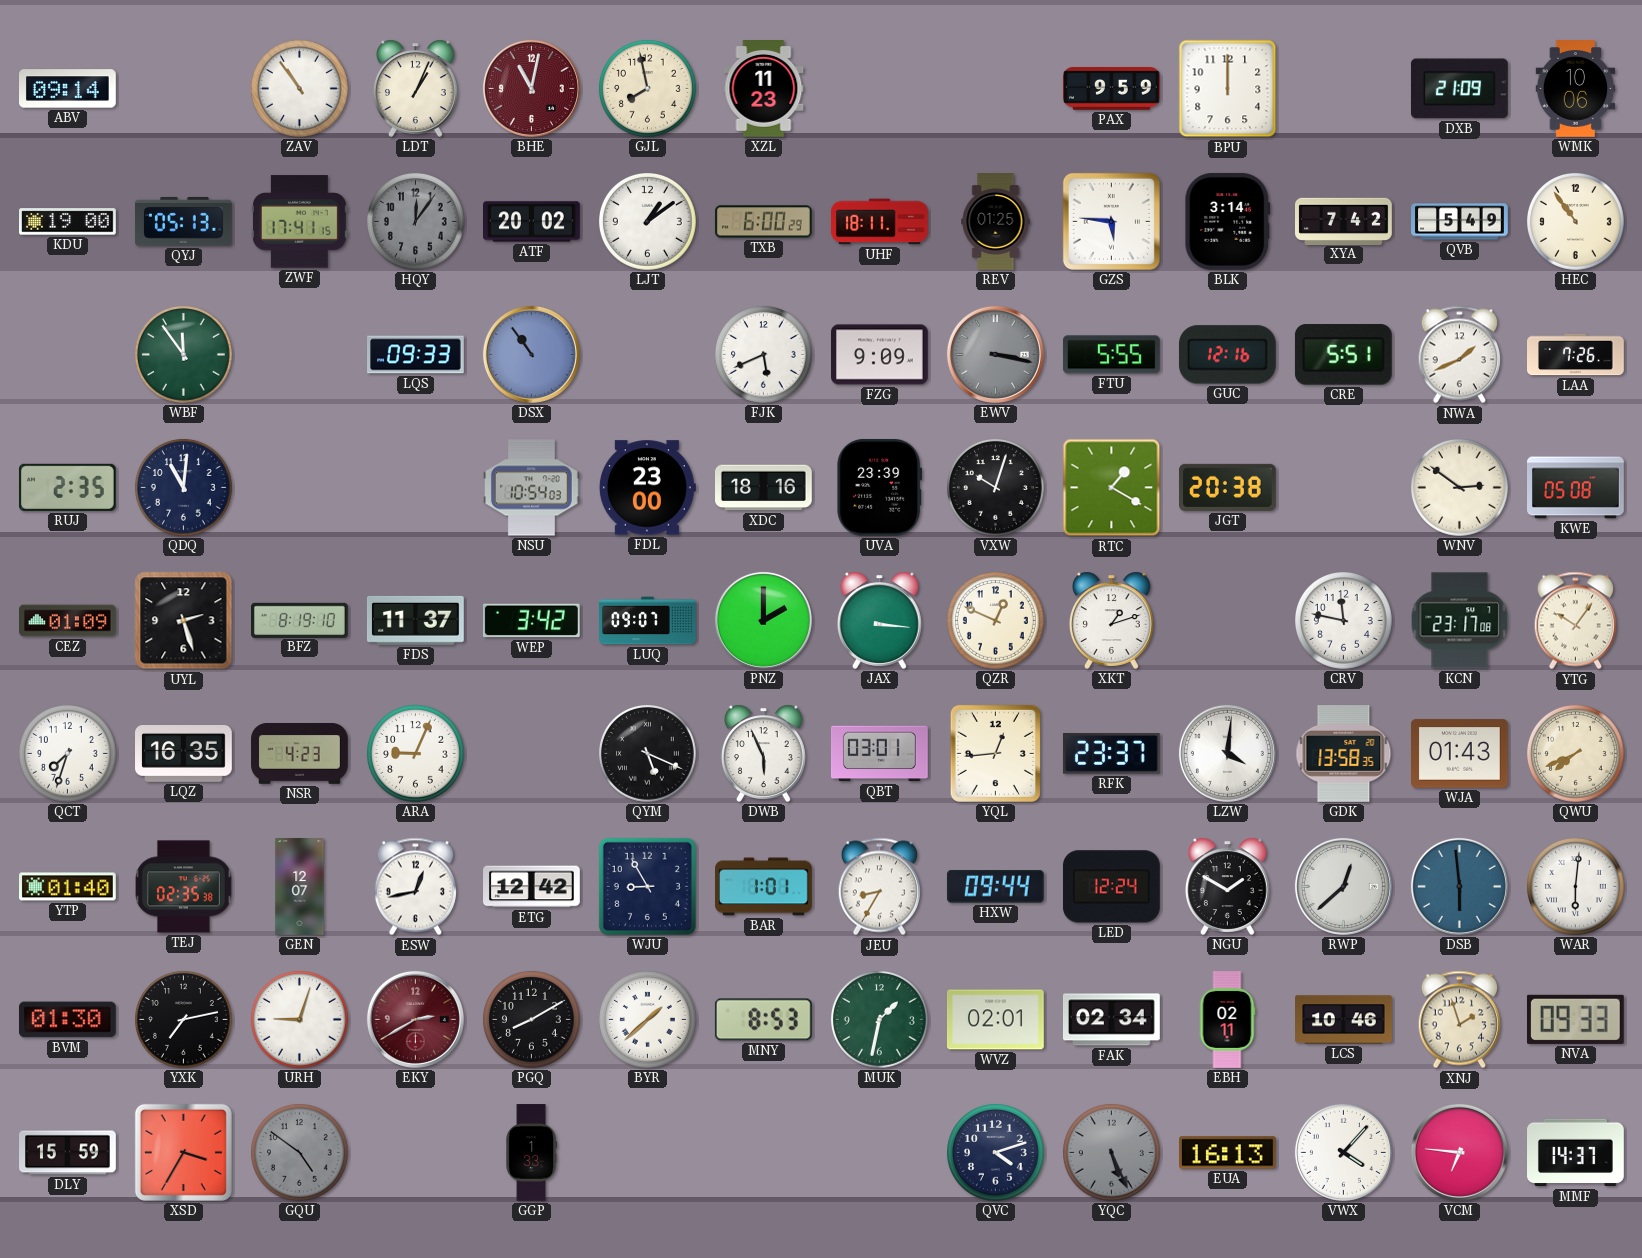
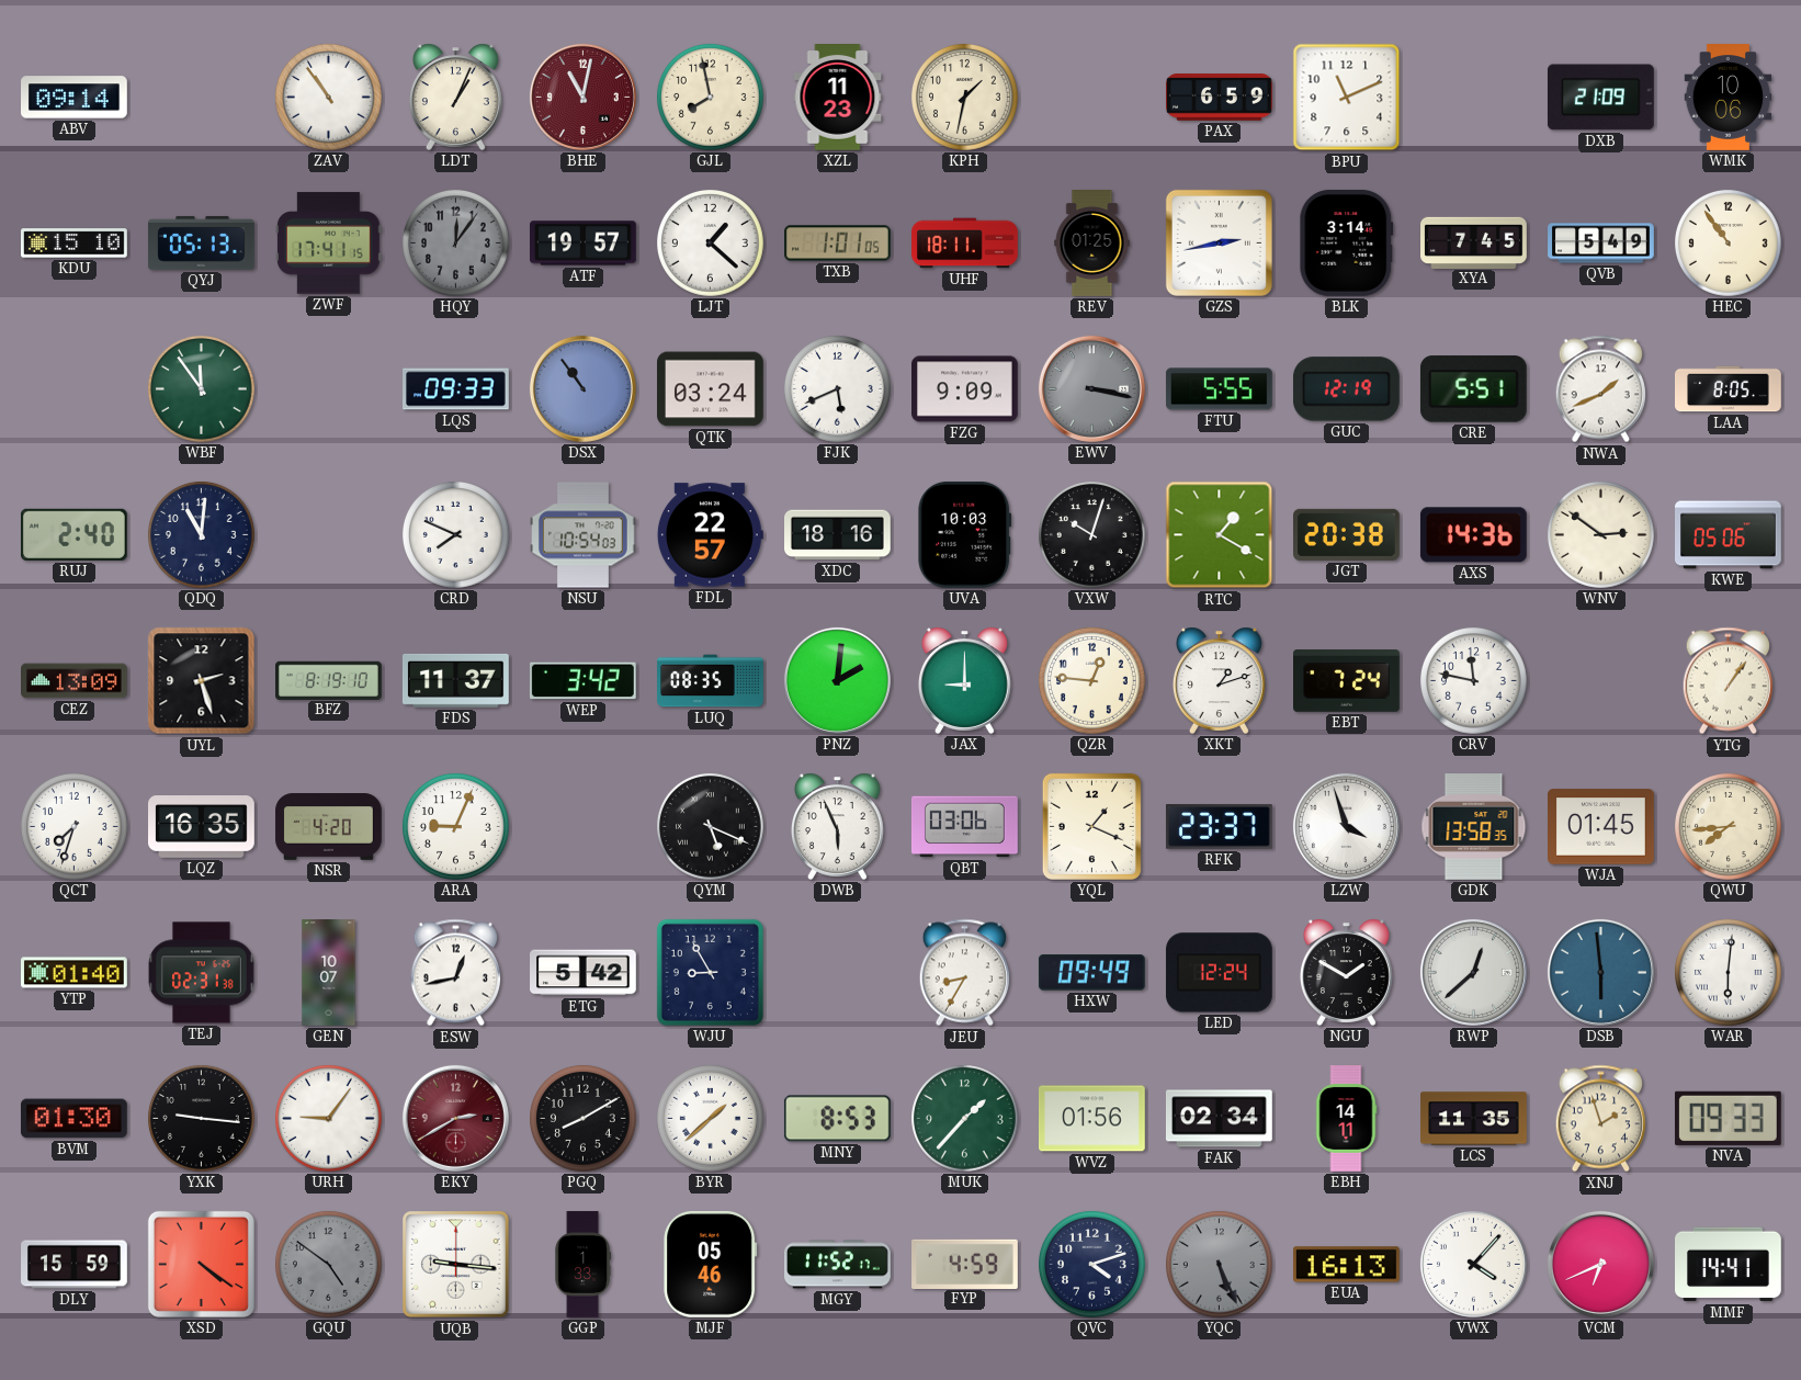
KPH: none -> 1:32 (965, 98)
PAX: 9:59 -> 6:59 (1220, 98)
BPU: 12:00 -> 11:11 (1347, 98)
KDU: 19:00 -> 15:10 (75, 244)
ATF: 20:02 -> 19:57 (584, 244)
LJT: 1:09 -> 1:22 (711, 244)
TXB: 6:00 -> 1:01 (838, 244)
GZS: 5:46 -> 2:43 (1219, 242)
XYA: 7:42 -> 7:45 (1474, 242)
QTK: none -> 03:24 (711, 389)
GUC: 12:16 -> 12:19 (1346, 389)
LAA: 7:26 -> 8:05 (1729, 389)
RUJ: 2:35 -> 2:40 (73, 534)
CRD: none -> 7:49 (456, 535)
FDL: 23:00 -> 22:57 (710, 535)
UVA: 23:39 -> 10:03 (965, 534)
AXS: none -> 14:36 (1473, 535)
KWE: 05:08 -> 05:06 (1729, 535)
CEZ: 01:09 -> 13:09 (75, 681)
LUQ: 09:07 -> 08:35 (711, 681)
PNZ: 2:00 -> 2:01 (837, 680)
JAX: 3:16 -> 9:00 (964, 680)
QZR: 12:49 -> 12:46 (1092, 681)
EBT: none -> 7:24 (1347, 681)
KCN: 23:17 -> none (1460, 621)
YTG: 10:06 -> 1:06 (1728, 681)
NSR: 4:23 -> 4:20 (329, 827)
QBT: 03:01 -> 03:06 (965, 827)
YQL: 12:44 -> 1:19 (1091, 826)
LZW: 4:01 -> 3:57 (1346, 826)
WJA: 01:43 -> 01:45 (1601, 827)
QWU: 7:41 -> 7:44 (1729, 827)
TEJ: 02:35 -> 02:31 (201, 973)
GEN: 12:07 -> 10:07 (329, 973)
ETG: 12:42 -> 5:42 (584, 973)
BAR: 1:01 -> none (764, 887)
HXW: 09:44 -> 09:49 (1091, 973)
YXK: 7:13 -> 9:16 (202, 1119)
URH: 9:03 -> 9:06 (329, 1119)
MUK: 1:32 -> 1:37 (965, 1119)
WVZ: 02:01 -> 01:56 (1092, 1119)
EBH: 02:11 -> 14:11 (1346, 1119)
LCS: 10:46 -> 11:35 (1474, 1119)
XSD: 3:35 -> 4:21 (201, 1264)
UQB: none -> 9:16 (456, 1265)
MJF: none -> 05:46 (711, 1264)
MGY: none -> 11:52 (838, 1265)
FYP: none -> 4:59 (965, 1264)
VCM: 6:46 -> 6:41 (1600, 1264)
MMF: 14:37 -> 14:41 (1729, 1265)
